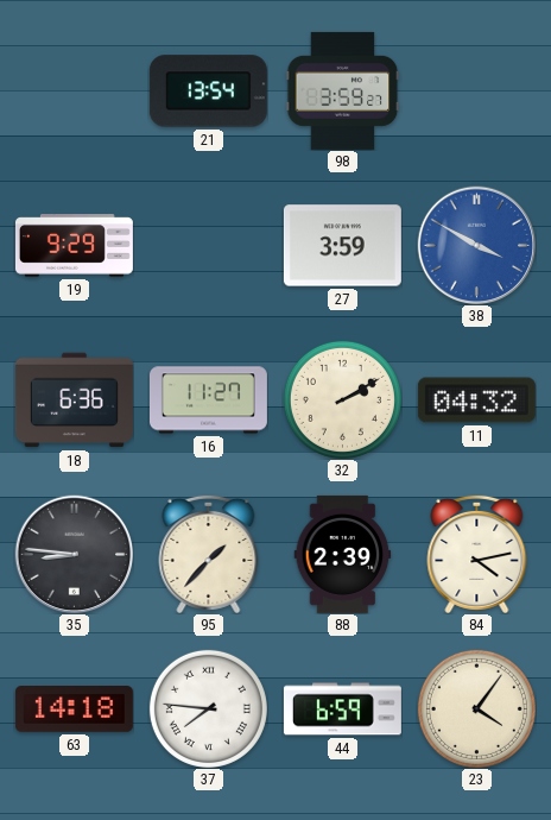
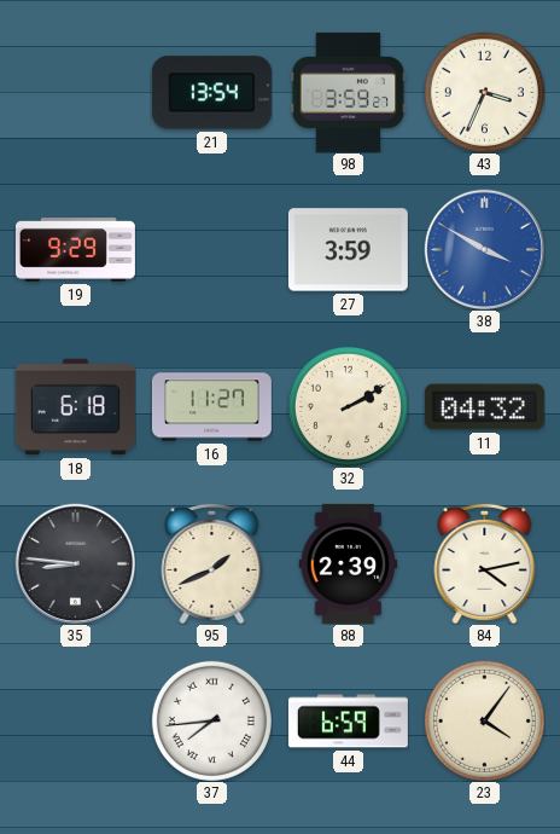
43: none -> 3:34 (484, 92)
18: 6:36 -> 6:18 (75, 407)
95: 1:37 -> 1:41 (212, 563)
63: 14:18 -> none (74, 709)
37: 7:46 -> 7:44 (211, 720)
